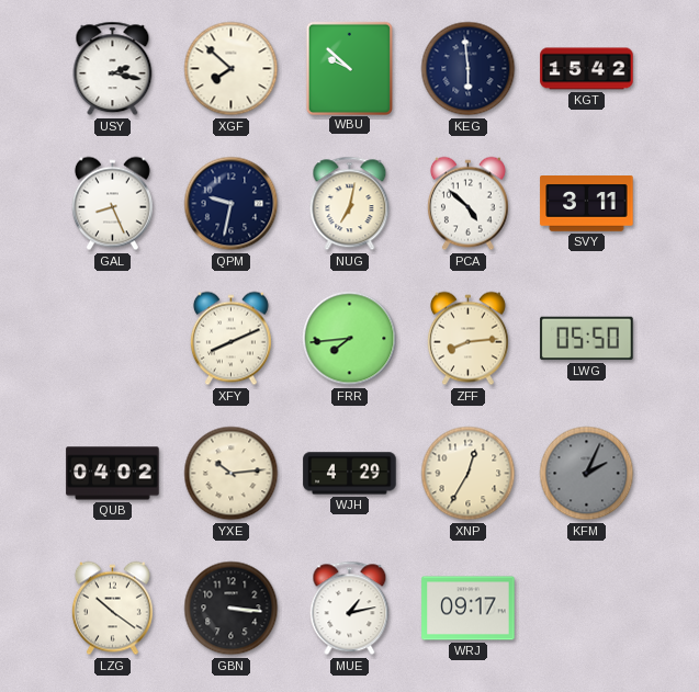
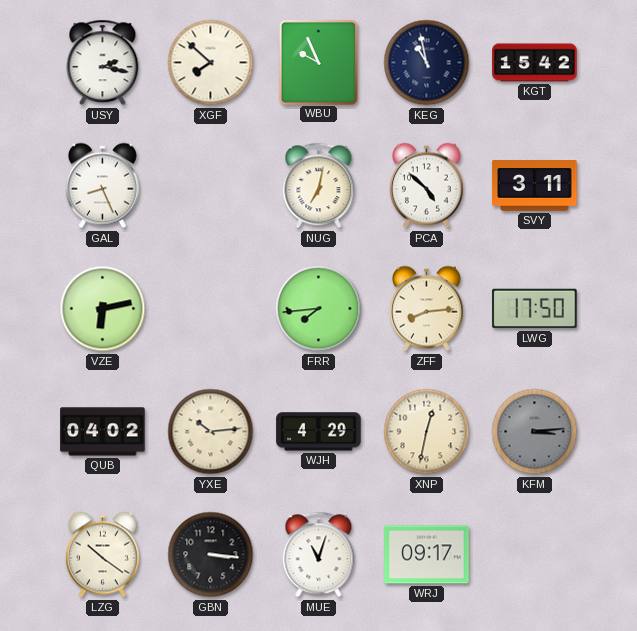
WBU: 9:52 -> 9:56 (318, 62)
KEG: 5:59 -> 10:58 (427, 63)
QPM: 9:32 -> none (232, 204)
VZE: none -> 6:13 (103, 309)
XFY: 8:11 -> none (230, 339)
LWG: 05:50 -> 17:50 (535, 309)
XNP: 12:35 -> 12:32 (427, 432)
KFM: 2:04 -> 3:14 (535, 432)
MUE: 1:13 -> 11:03 (319, 555)
